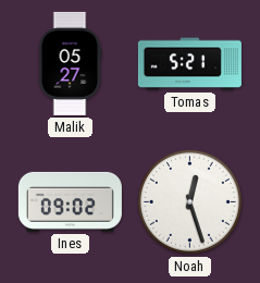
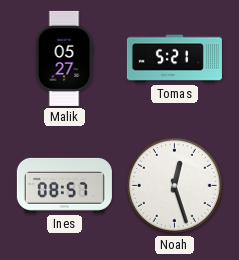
Ines: 09:02 -> 08:57 (64, 185)
